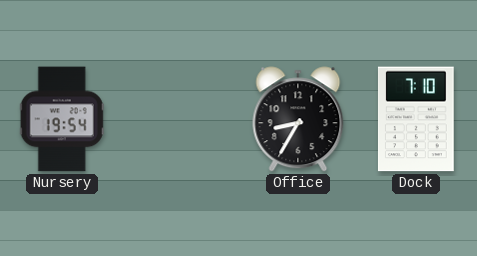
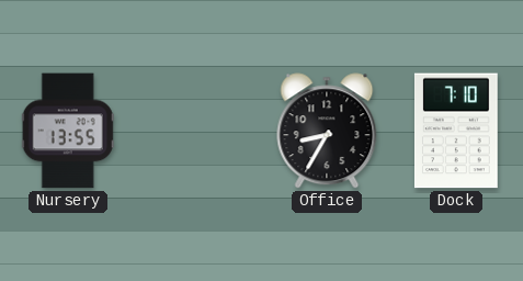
Nursery: 19:54 -> 13:55 (68, 131)
